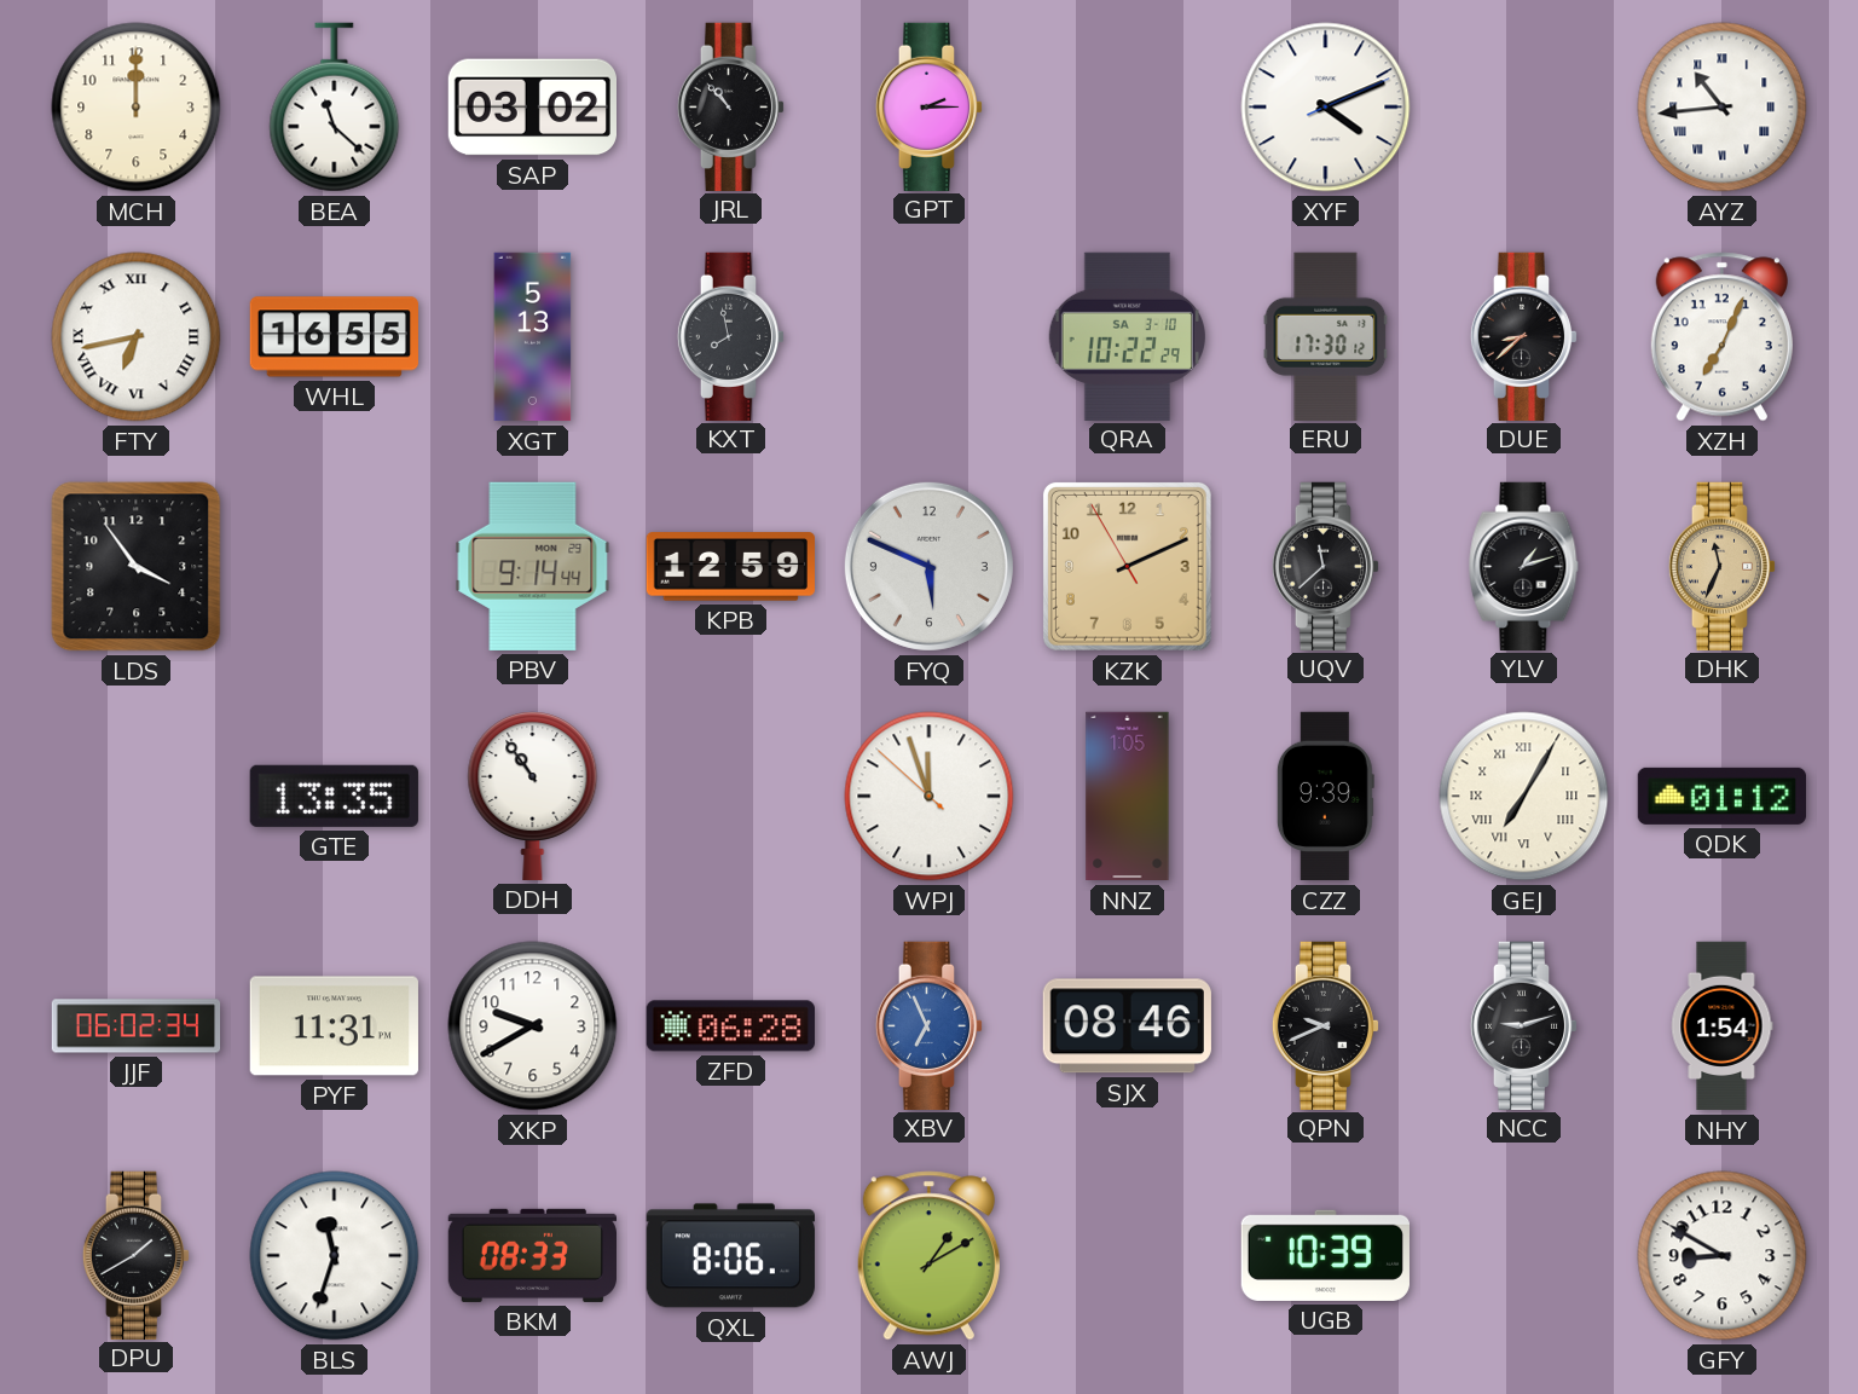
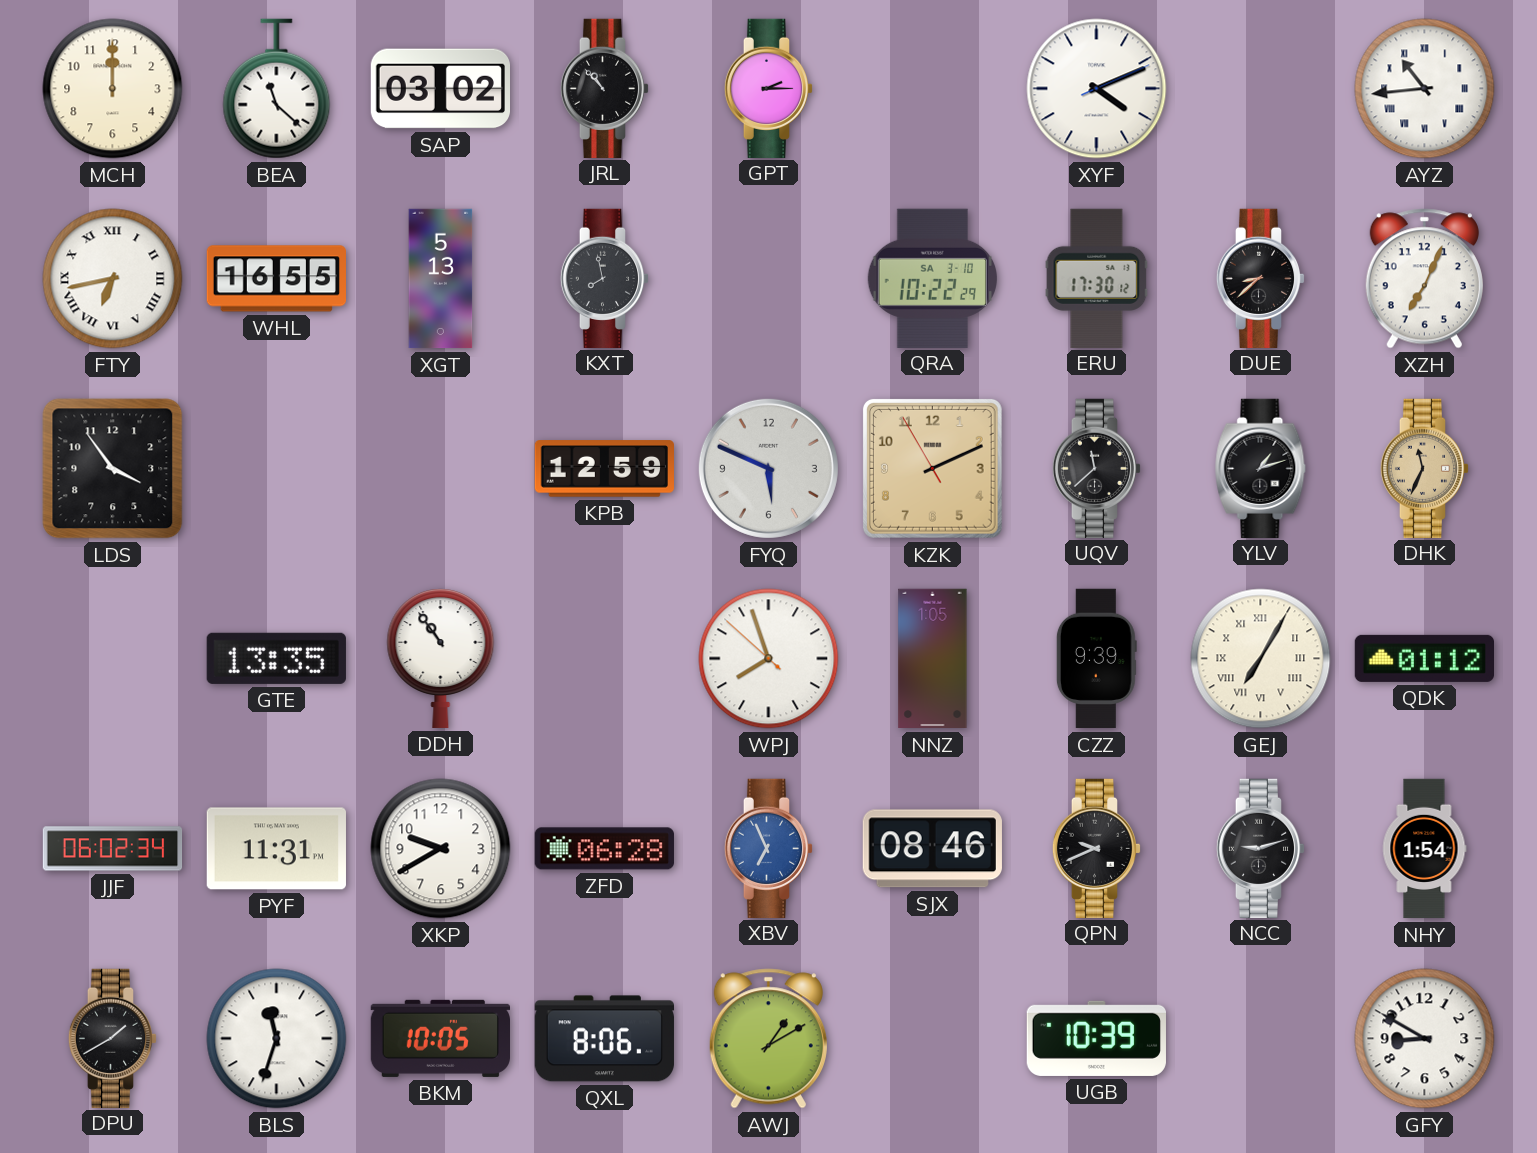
PBV: 9:14 -> none (533, 566)
WPJ: 11:56 -> 7:56 (769, 659)
BKM: 08:33 -> 10:05 (440, 1038)
